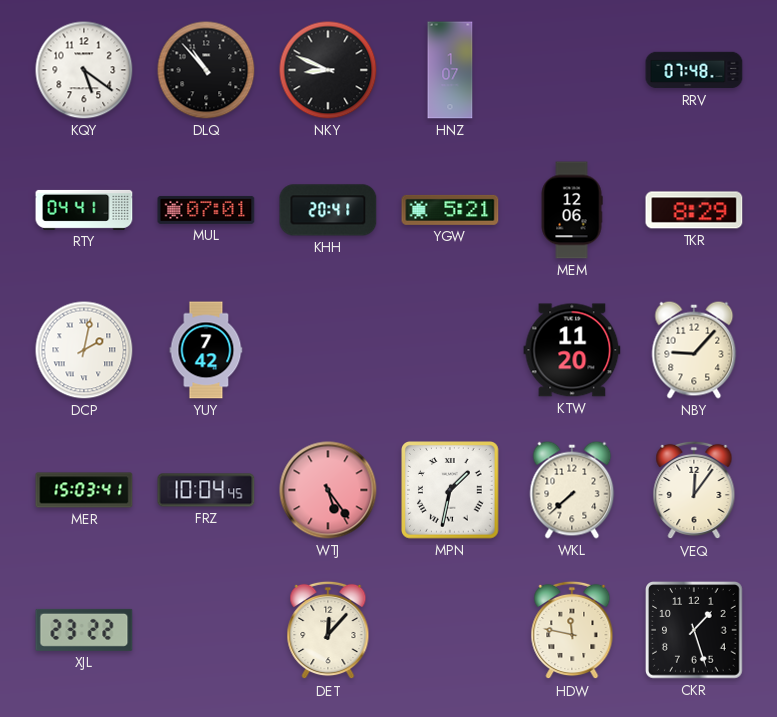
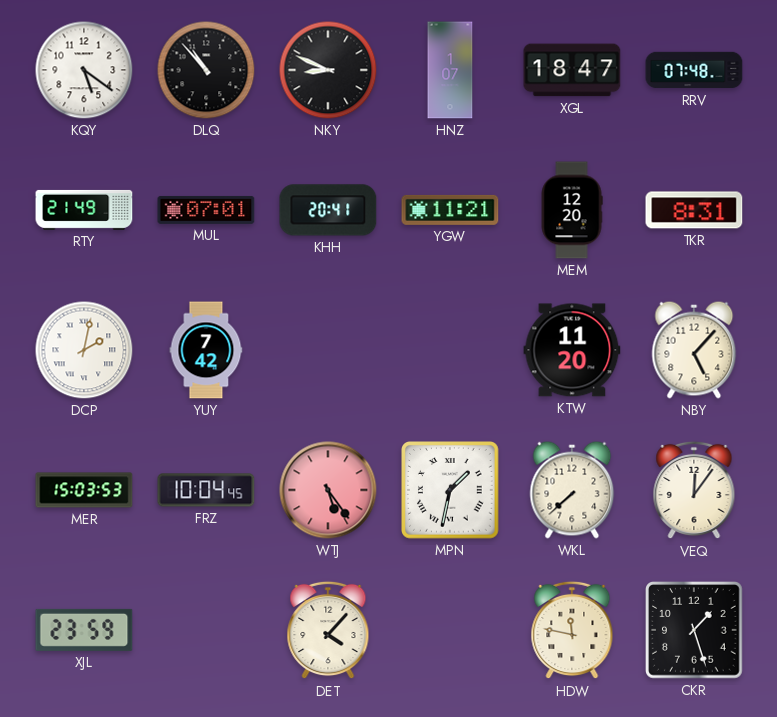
XGL: none -> 18:47 (572, 70)
RTY: 04:41 -> 21:49 (84, 210)
YGW: 5:21 -> 11:21 (450, 210)
MEM: 12:06 -> 12:20 (572, 210)
TKR: 8:29 -> 8:31 (694, 210)
NBY: 9:07 -> 5:07 (694, 350)
MER: 15:03:41 -> 15:03:53 (84, 490)
XJL: 23:22 -> 23:59 (84, 630)
DET: 12:07 -> 4:07 (328, 630)
